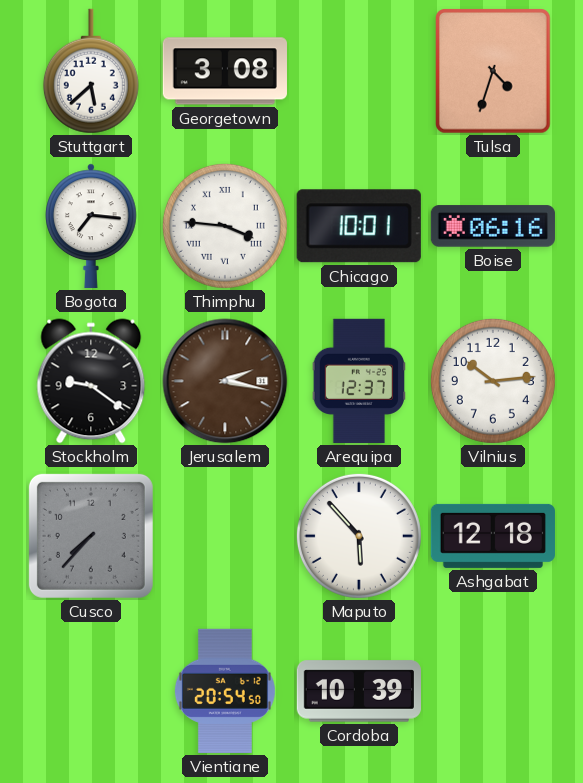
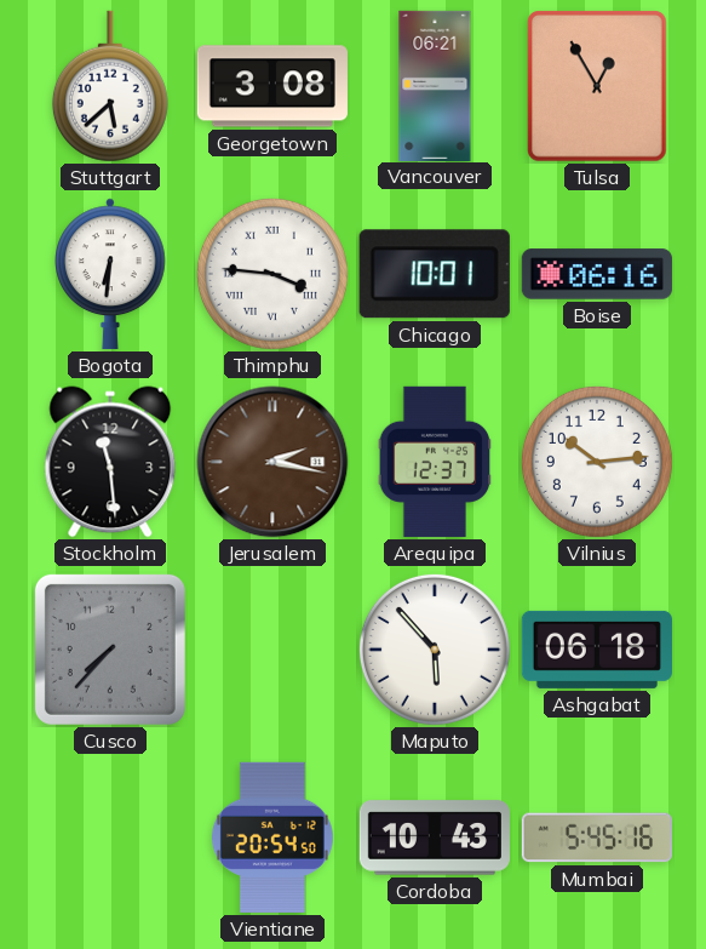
Vancouver: none -> 06:21 (435, 85)
Tulsa: 4:33 -> 12:55 (598, 86)
Bogota: 7:16 -> 6:31 (111, 274)
Stockholm: 9:21 -> 11:29 (110, 462)
Ashgabat: 12:18 -> 06:18 (597, 650)
Cordoba: 10:39 -> 10:43 (435, 837)
Mumbai: none -> 5:45 (597, 837)
